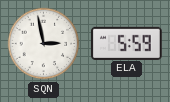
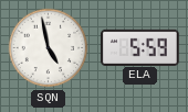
SQN: 2:58 -> 4:58 (49, 48)
